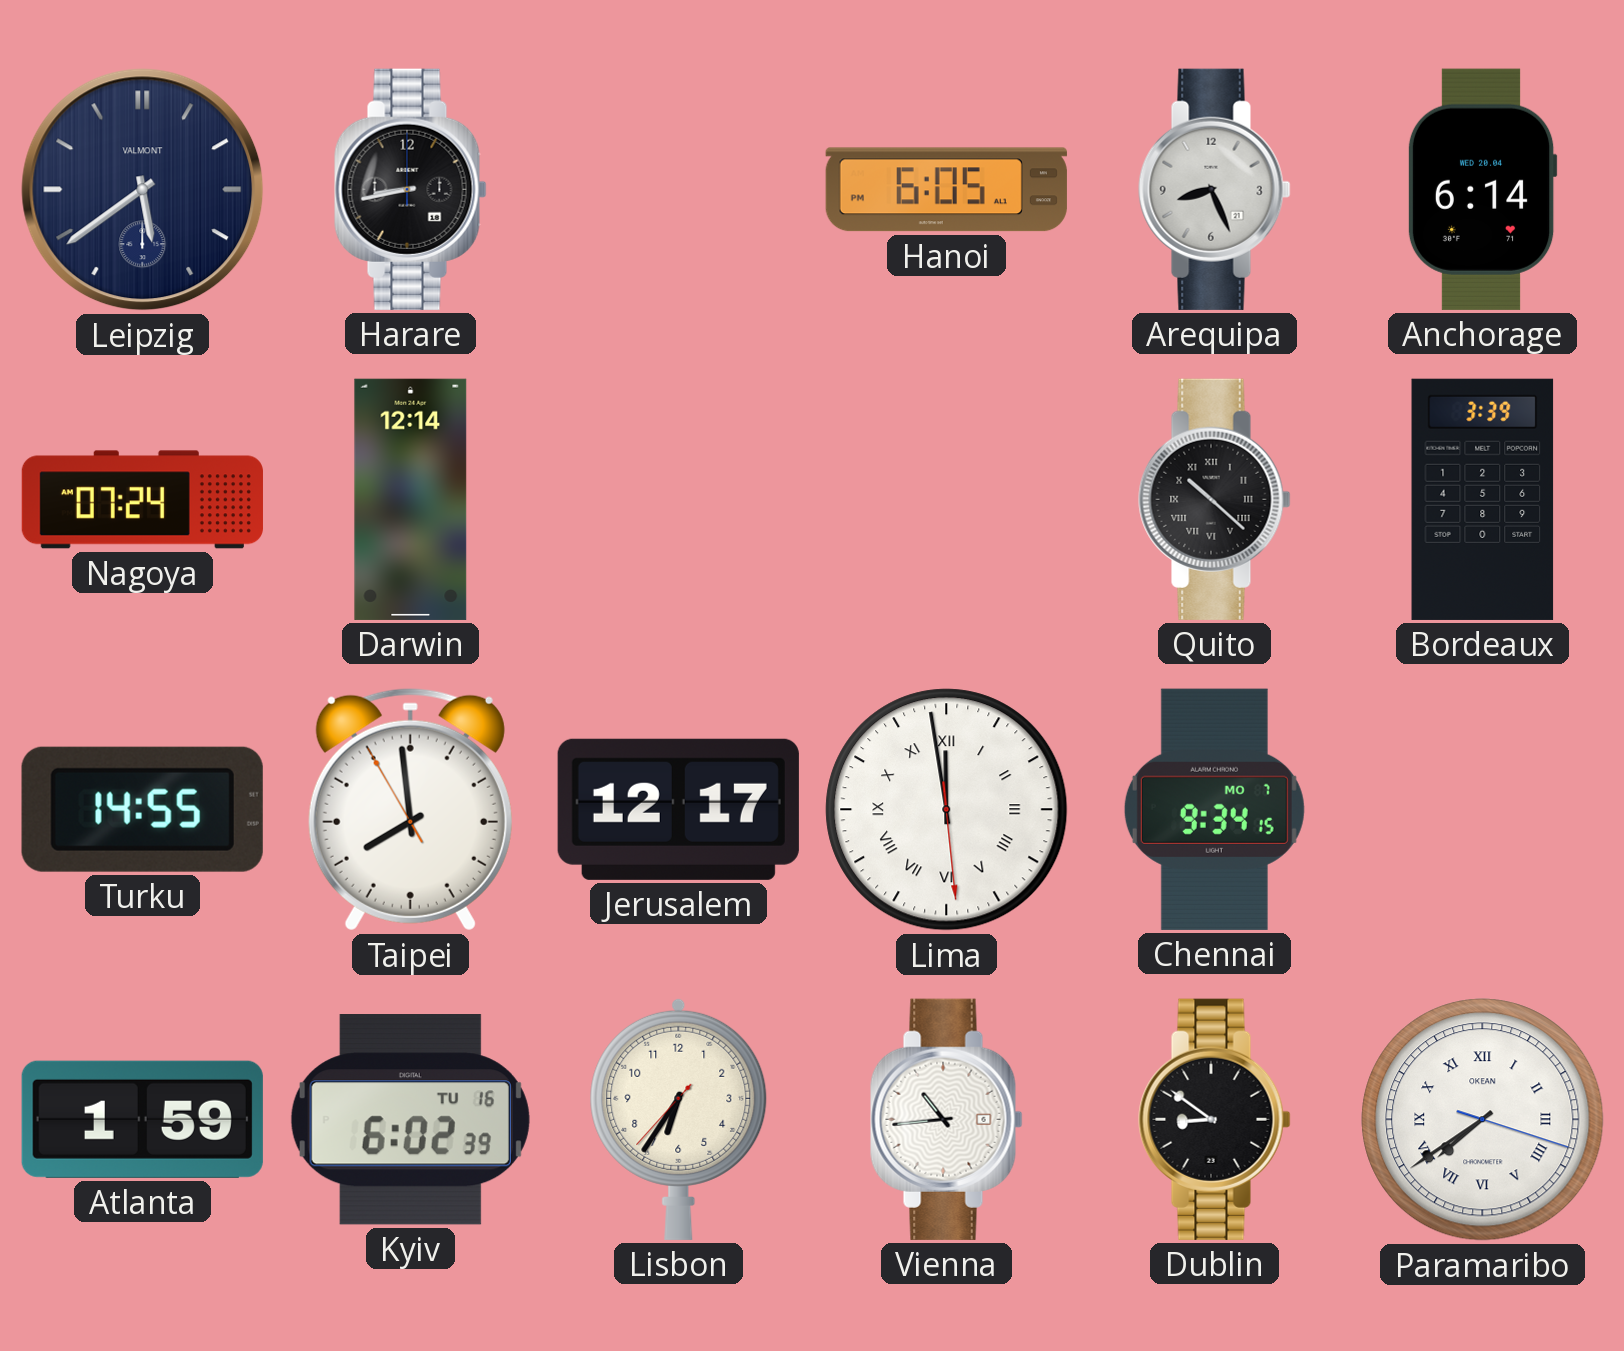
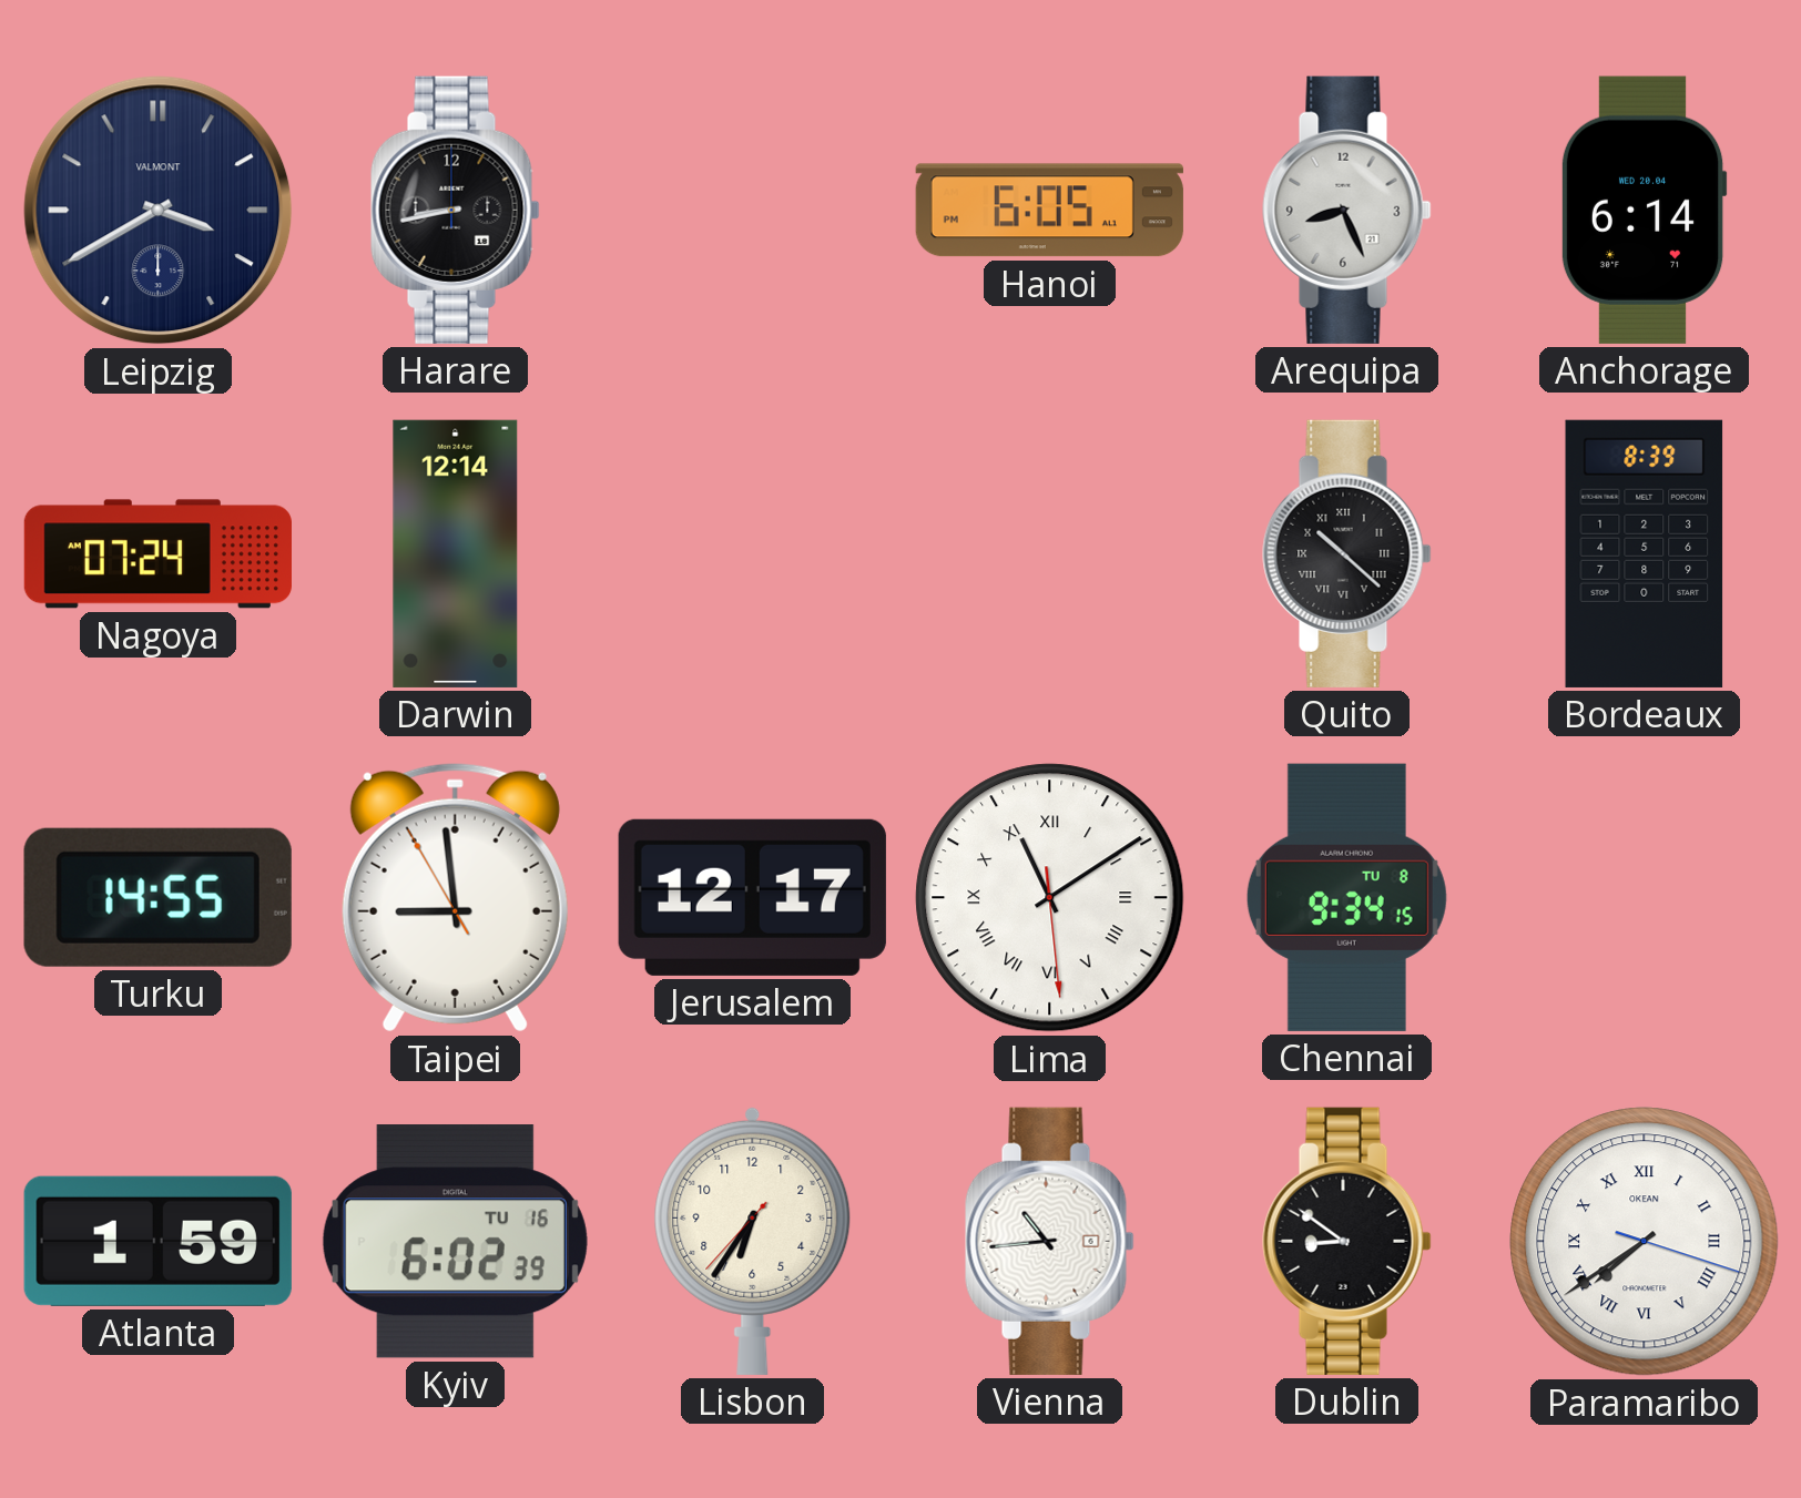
Leipzig: 5:39 -> 3:40 (159, 211)
Bordeaux: 3:39 -> 8:39 (1645, 553)
Taipei: 7:58 -> 8:58 (455, 897)
Lima: 11:58 -> 11:09 (1050, 898)
Chennai date: MO 7 -> TU 8 (1346, 897)
